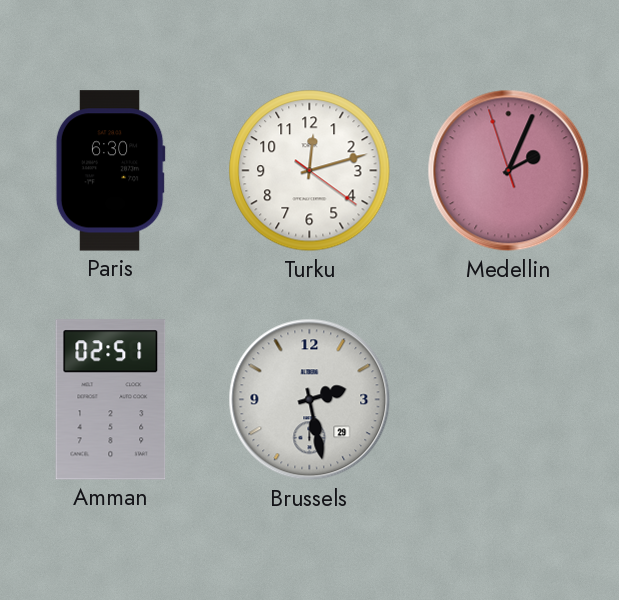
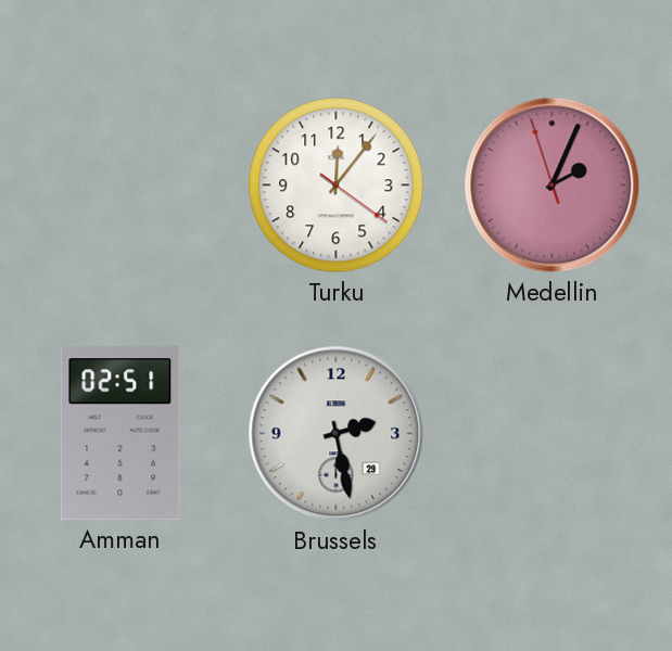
Paris: 6:30 -> none (110, 171)
Turku: 12:12 -> 12:06 (337, 186)
